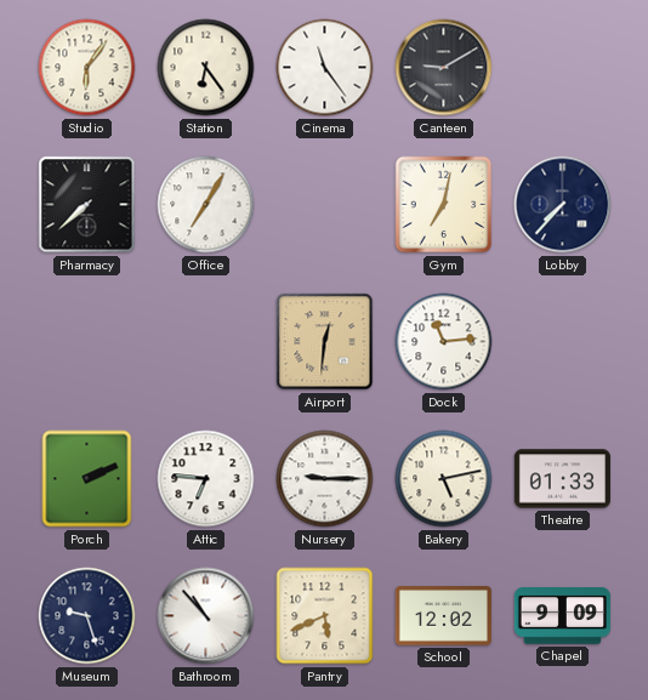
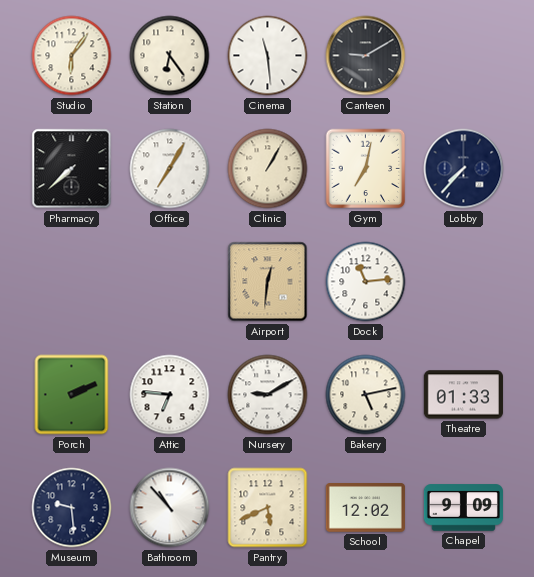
Cinema: 11:24 -> 11:29 (268, 56)
Clinic: none -> 1:05 (268, 169)
Nursery: 9:15 -> 9:10 (268, 395)
Museum: 9:27 -> 9:29 (72, 508)
